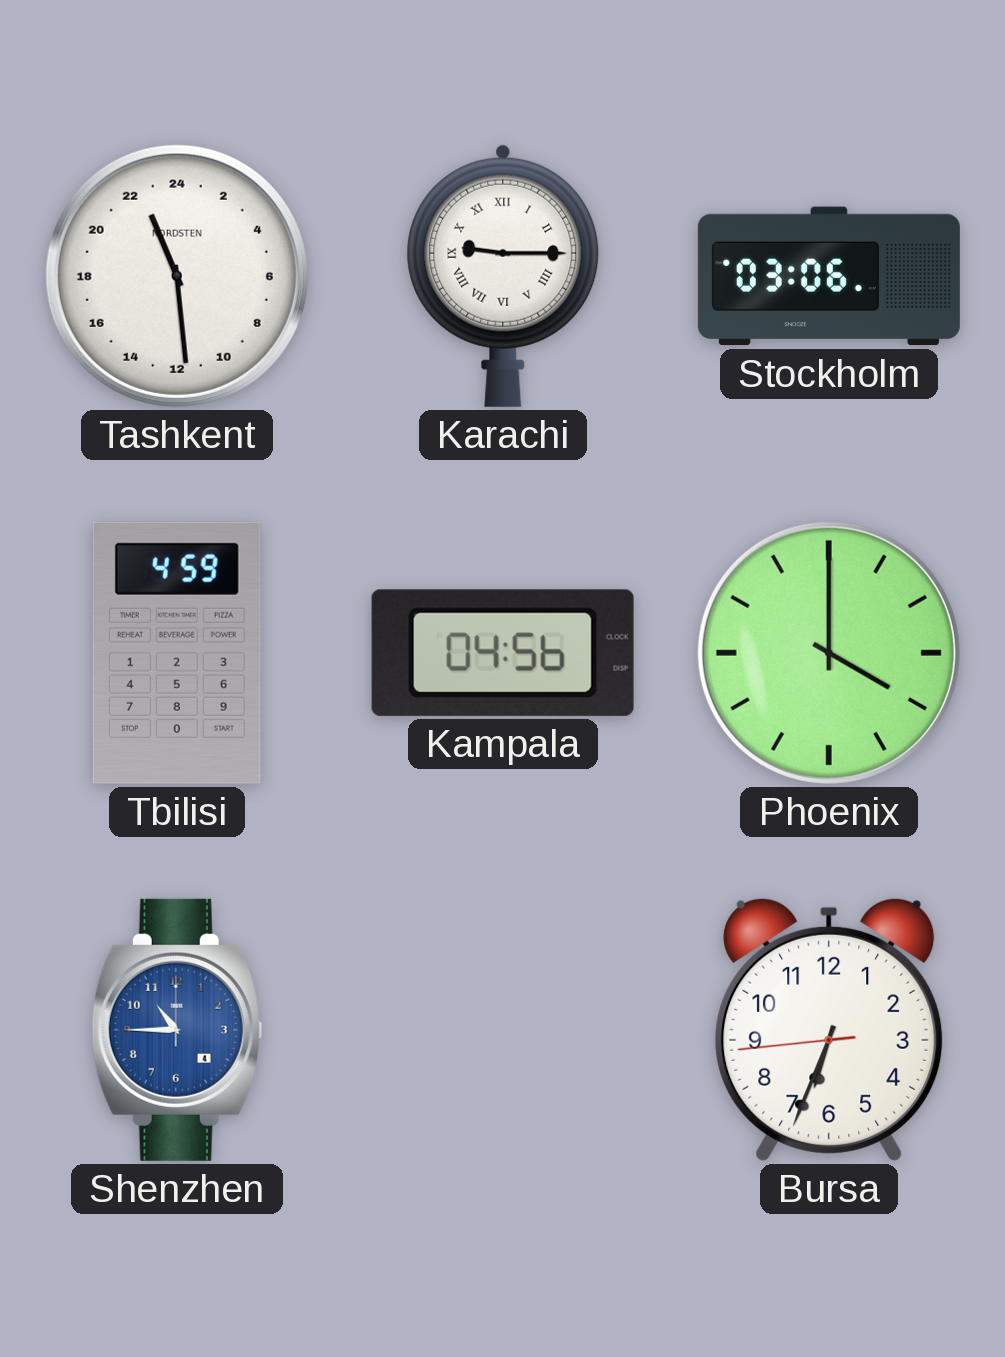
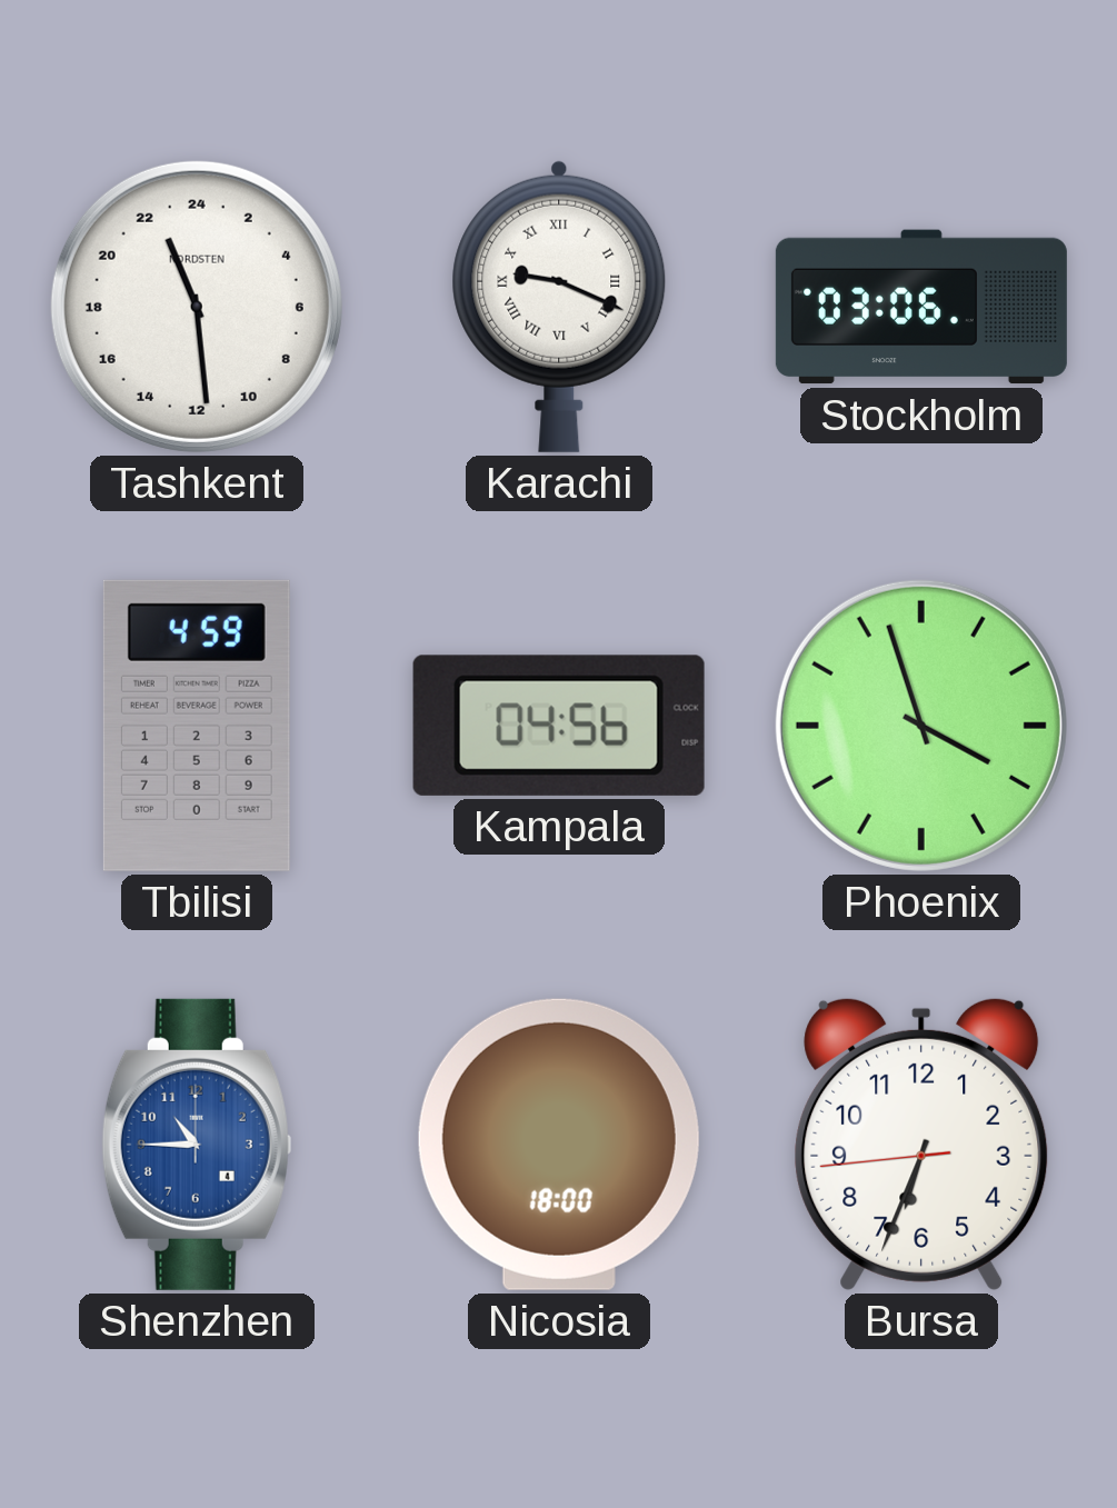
Karachi: 9:15 -> 9:19 (559, 307)
Phoenix: 4:00 -> 3:57 (921, 726)
Nicosia: none -> 18:00 (559, 1145)
